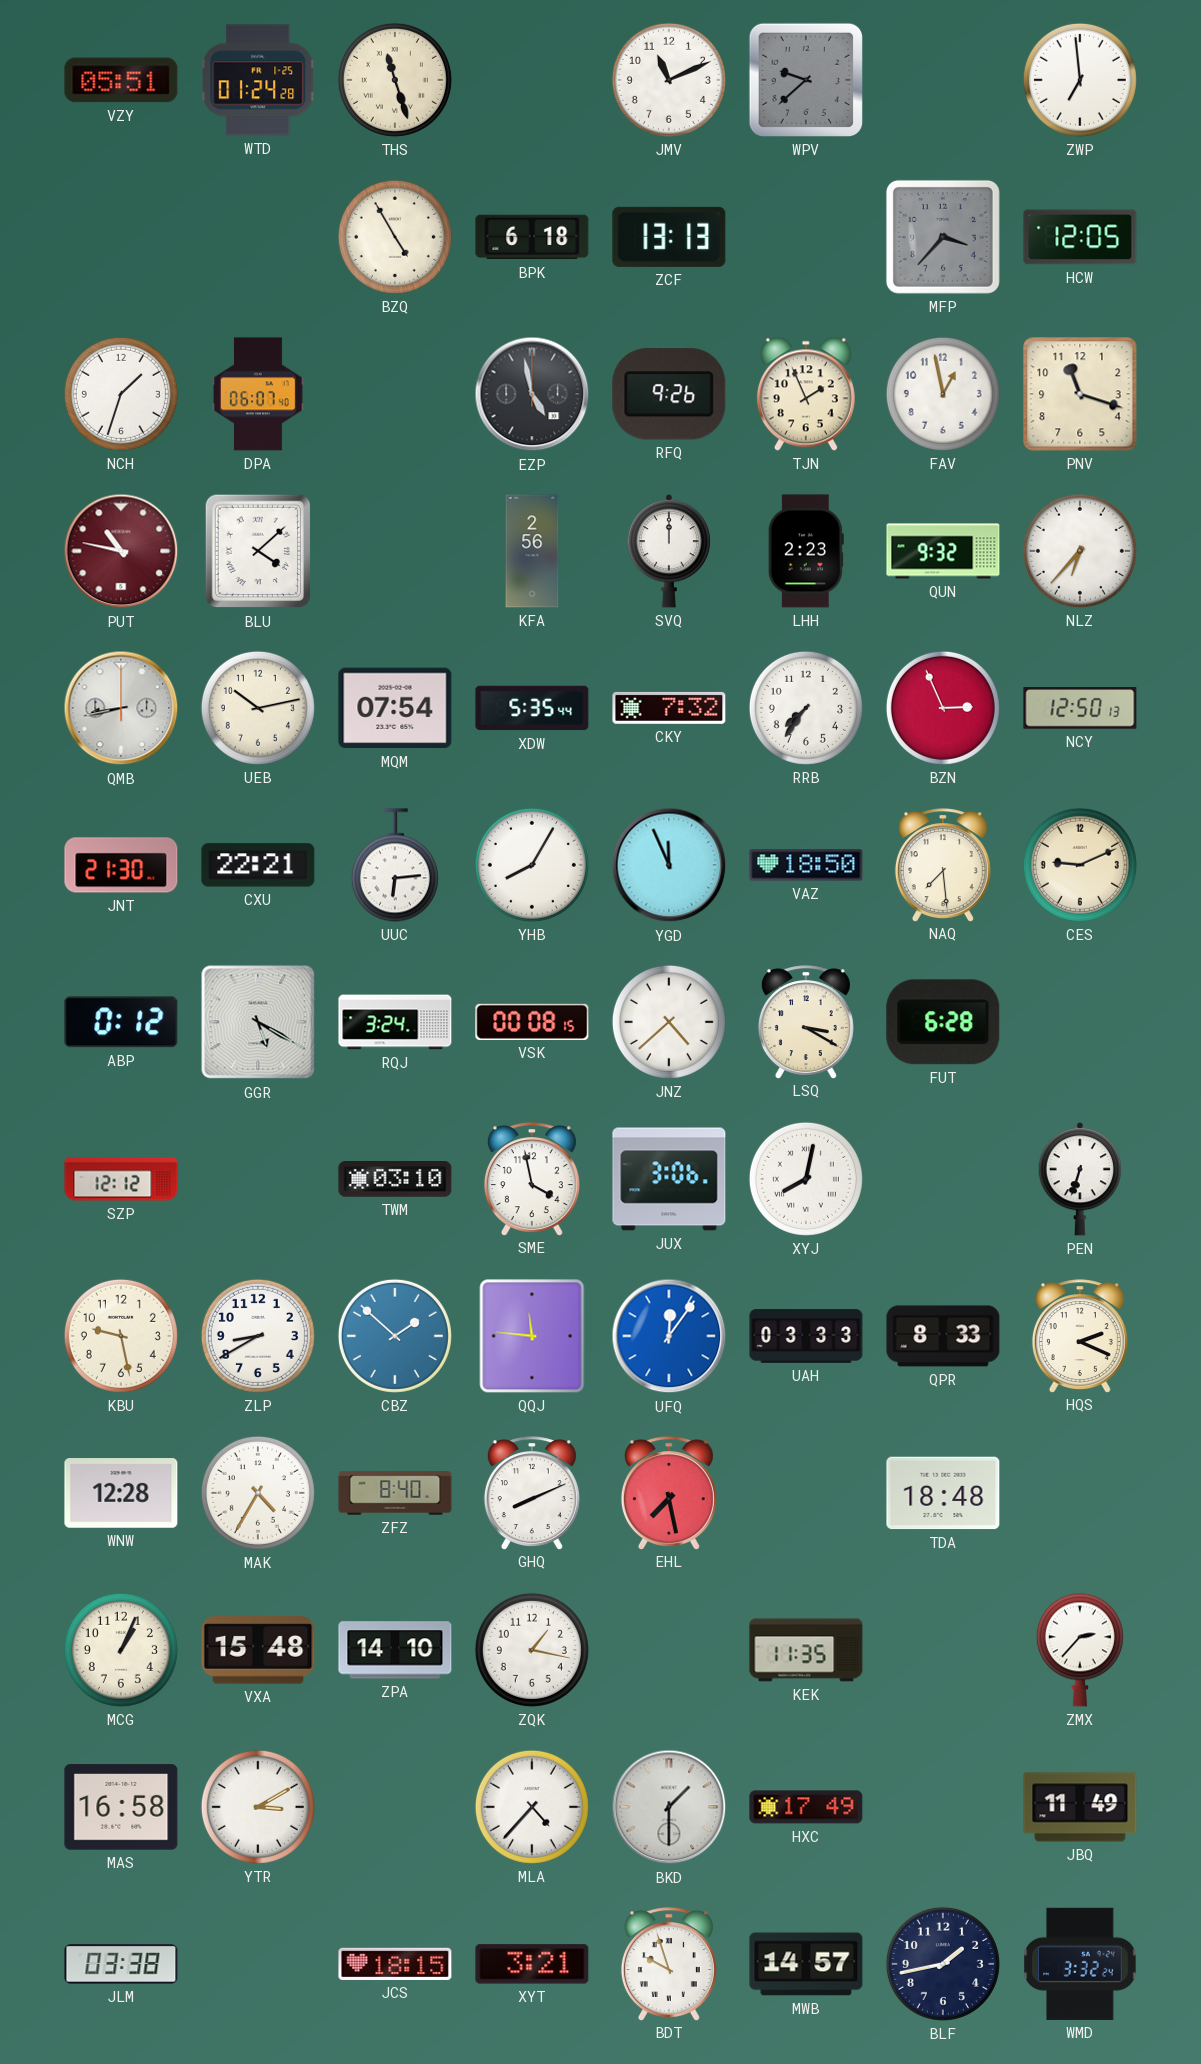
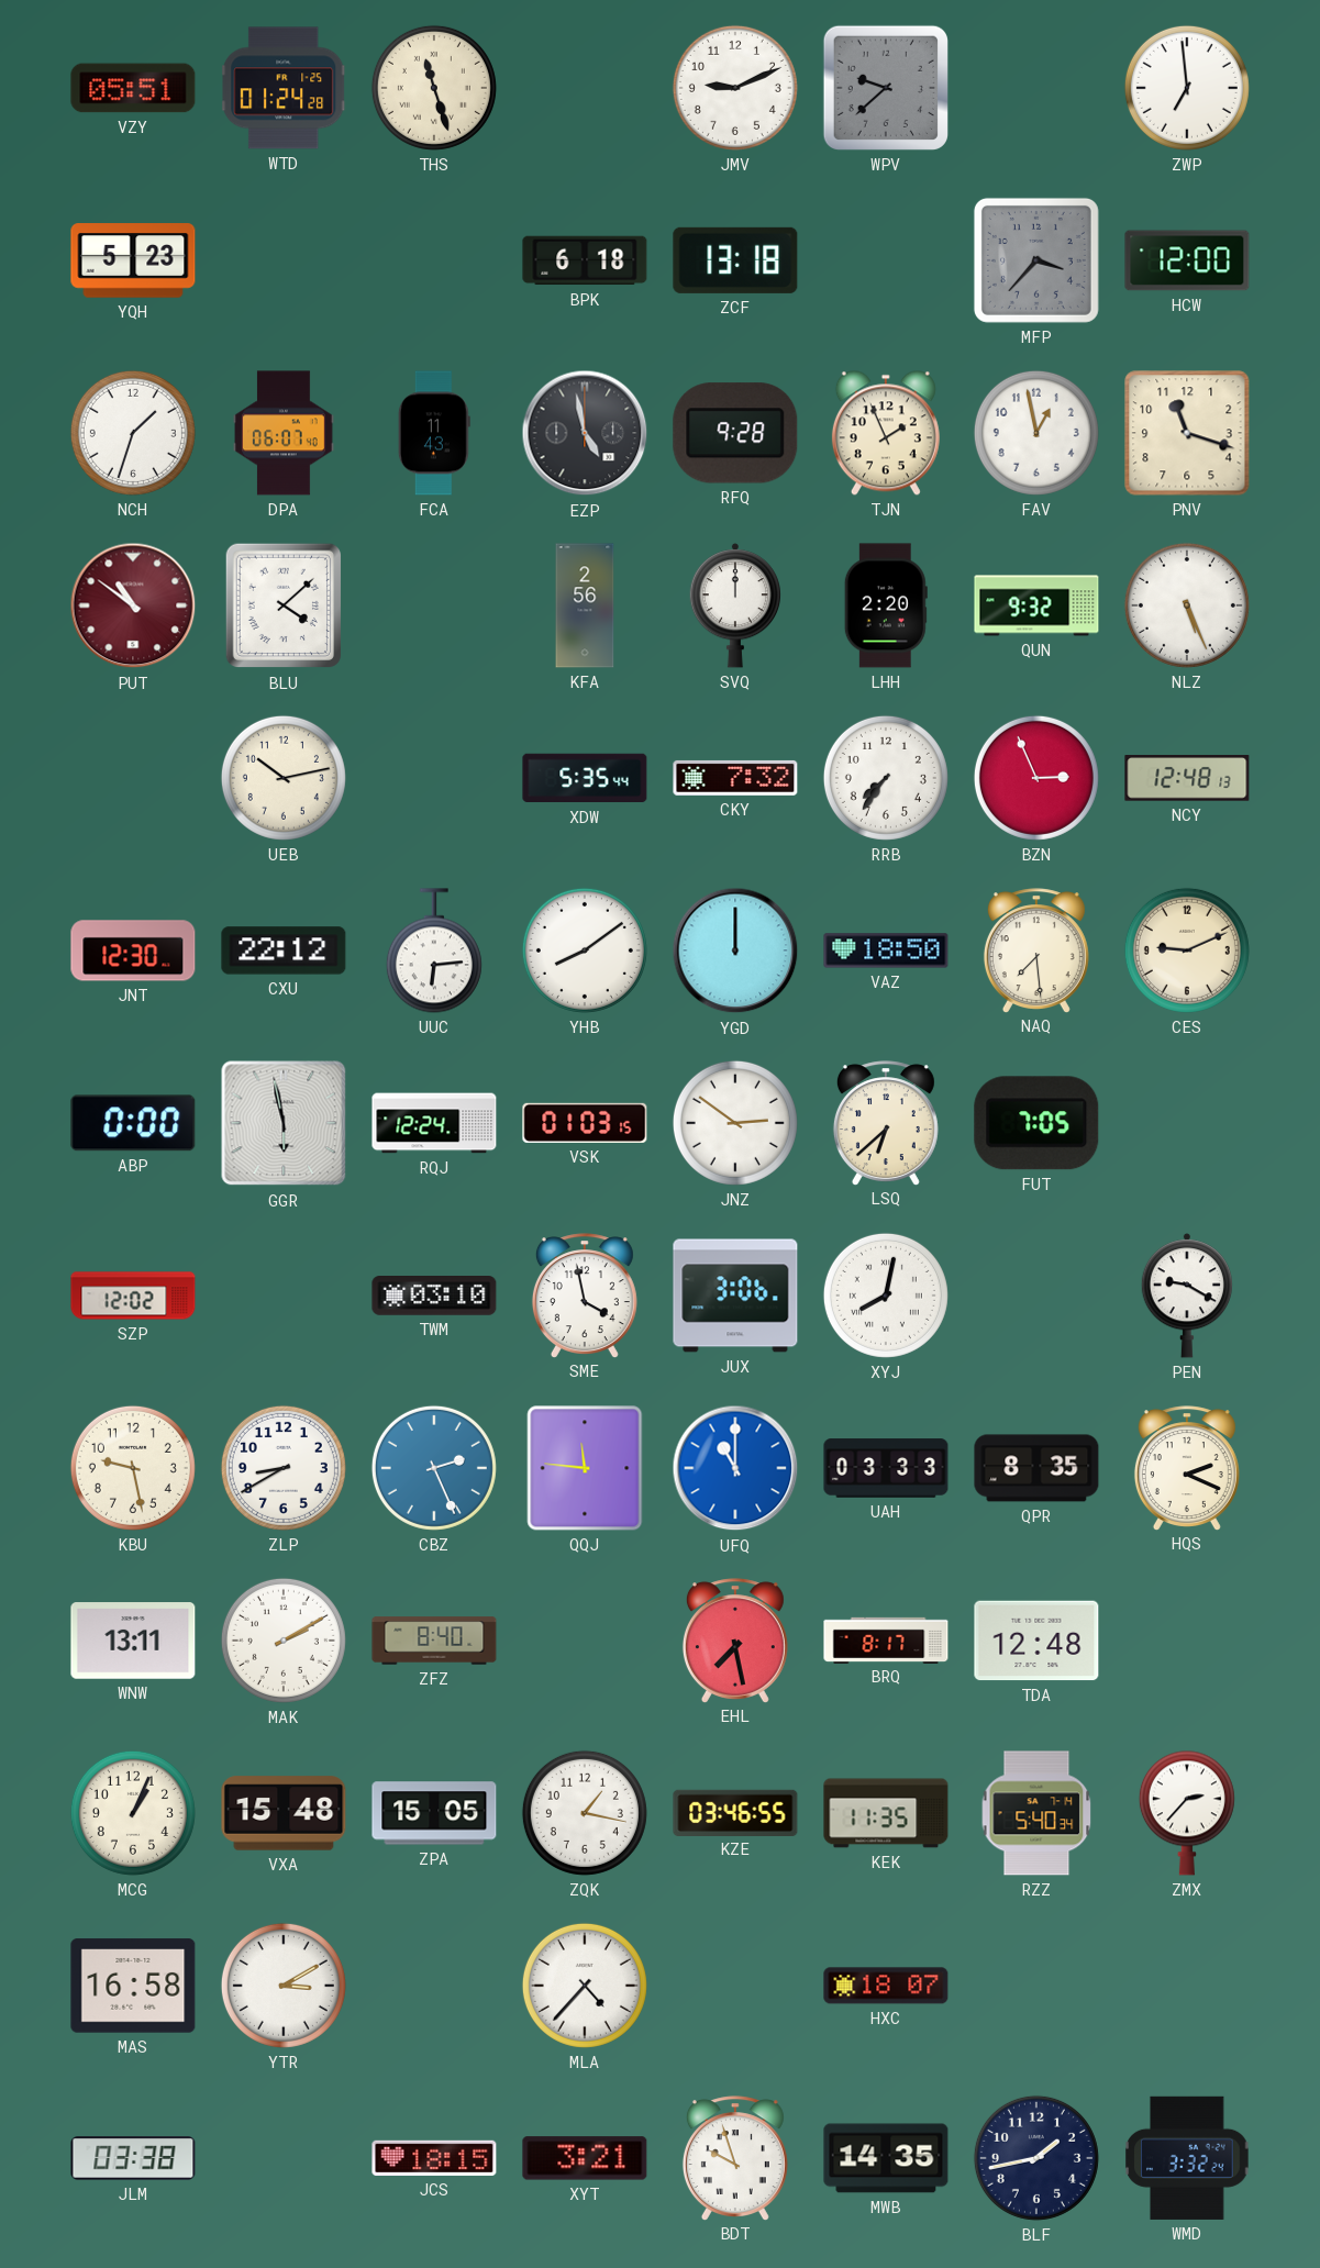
JMV: 11:11 -> 9:11 (735, 88)
YQH: none -> 5:23 (133, 260)
BZQ: 4:55 -> none (395, 237)
ZCF: 13:13 -> 13:18 (735, 260)
HCW: 12:05 -> 12:00 (1187, 260)
FCA: none -> 11:43 (434, 433)
RFQ: 9:26 -> 9:28 (735, 433)
PUT: 10:47 -> 10:51 (133, 605)
LHH: 2:23 -> 2:20 (886, 605)
NLZ: 6:37 -> 5:26 (1187, 605)
QMB: 8:43 -> none (121, 708)
MQM: 07:54 -> none (395, 708)
NCY: 12:50 -> 12:48 (1187, 778)
JNT: 21:30 -> 12:30 (133, 950)
CXU: 22:21 -> 22:12 (284, 950)
YHB: 8:05 -> 8:09 (585, 950)
YGD: 11:56 -> 12:00 (735, 950)
ABP: 0:12 -> 0:00 (133, 1123)
GGR: 5:20 -> 5:58 (284, 1123)
RQJ: 3:24 -> 12:24 (434, 1123)
VSK: 00:08 -> 01:03 (585, 1123)
JNZ: 4:38 -> 2:51 (735, 1123)
LSQ: 3:20 -> 6:38 (886, 1123)
FUT: 6:28 -> 7:05 (1036, 1123)
SZP: 12:12 -> 12:02 (133, 1296)
PEN: 6:33 -> 9:20 (1186, 1296)
CBZ: 1:52 -> 2:26 (434, 1468)
UFQ: 12:06 -> 11:00 (735, 1468)
QPR: 8:33 -> 8:35 (1036, 1468)
WNW: 12:28 -> 13:11 (133, 1641)
MAK: 4:35 -> 2:10 (284, 1641)
GHQ: 8:11 -> none (532, 1493)
BRQ: none -> 8:17 (886, 1639)
TDA: 18:48 -> 12:48 (1036, 1641)
ZPA: 14:10 -> 15:05 (434, 1813)
KZE: none -> 03:46 (735, 1812)
RZZ: none -> 5:40 (1036, 1813)
BKD: 1:30 -> none (669, 1807)
HXC: 17:49 -> 18:07 (886, 1986)
JBQ: 11:49 -> none (1080, 1807)
MWB: 14:57 -> 14:35 (886, 2158)
